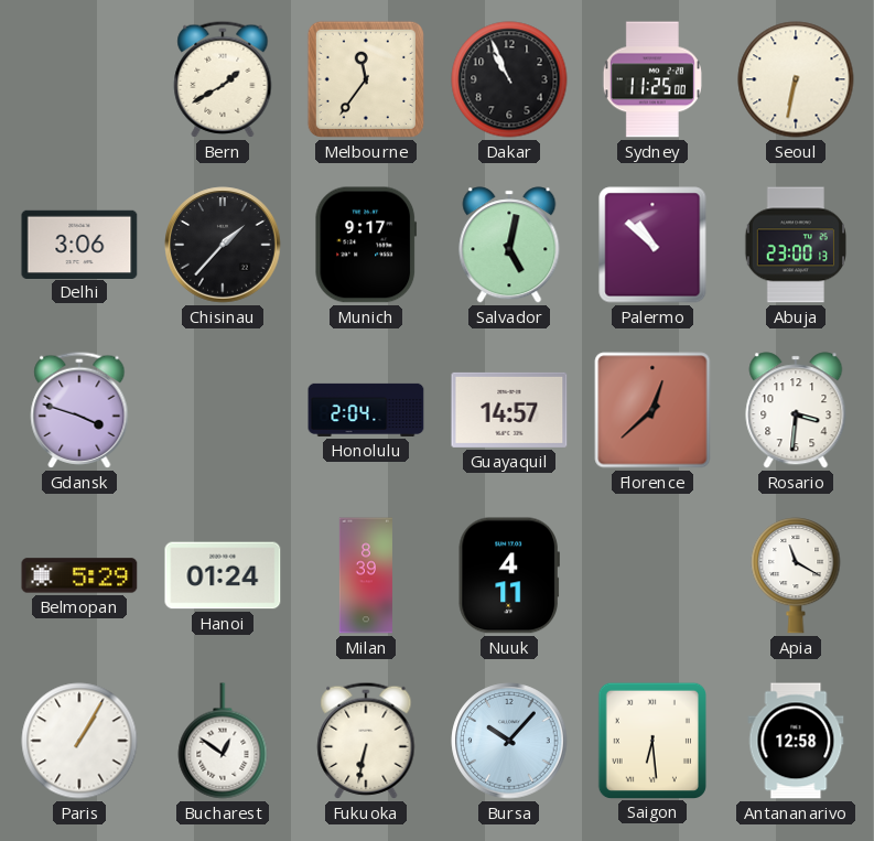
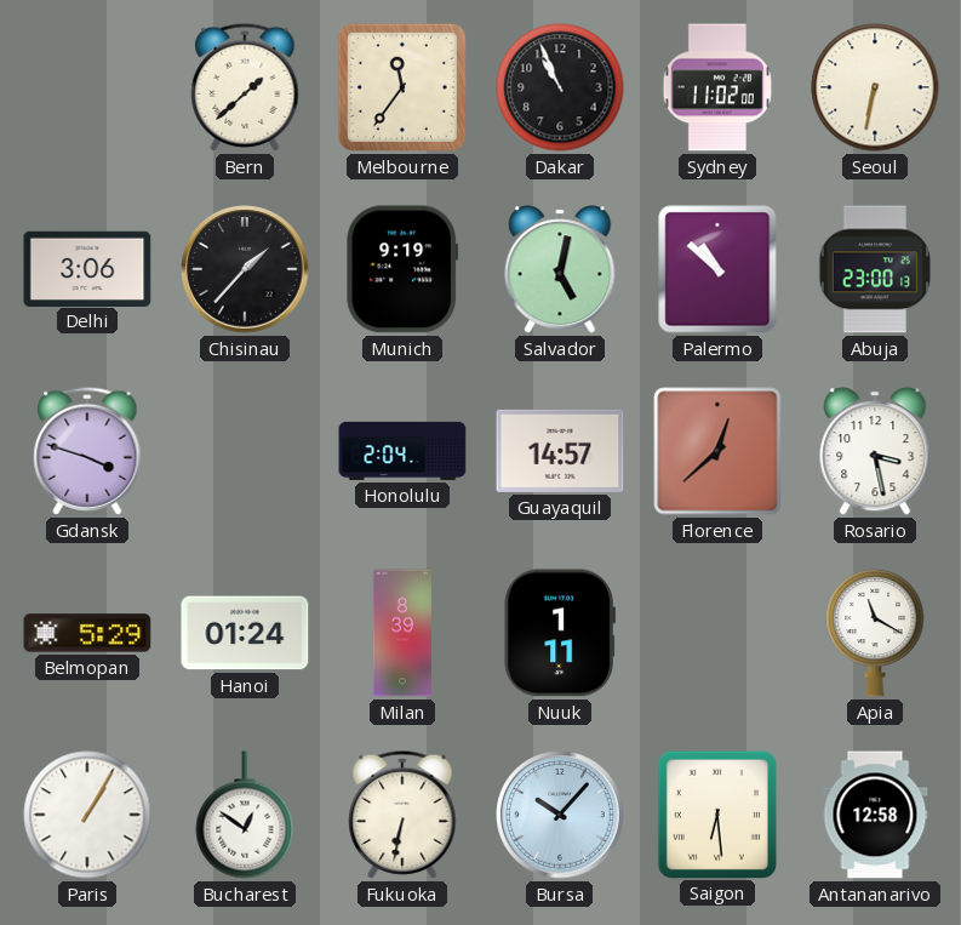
Bern: 1:40 -> 1:38 (245, 87)
Sydney: 11:25 -> 11:02 (717, 87)
Munich: 9:17 -> 9:19 (402, 269)
Rosario: 3:31 -> 3:28 (875, 451)
Nuuk: 4:11 -> 1:11 (560, 633)
